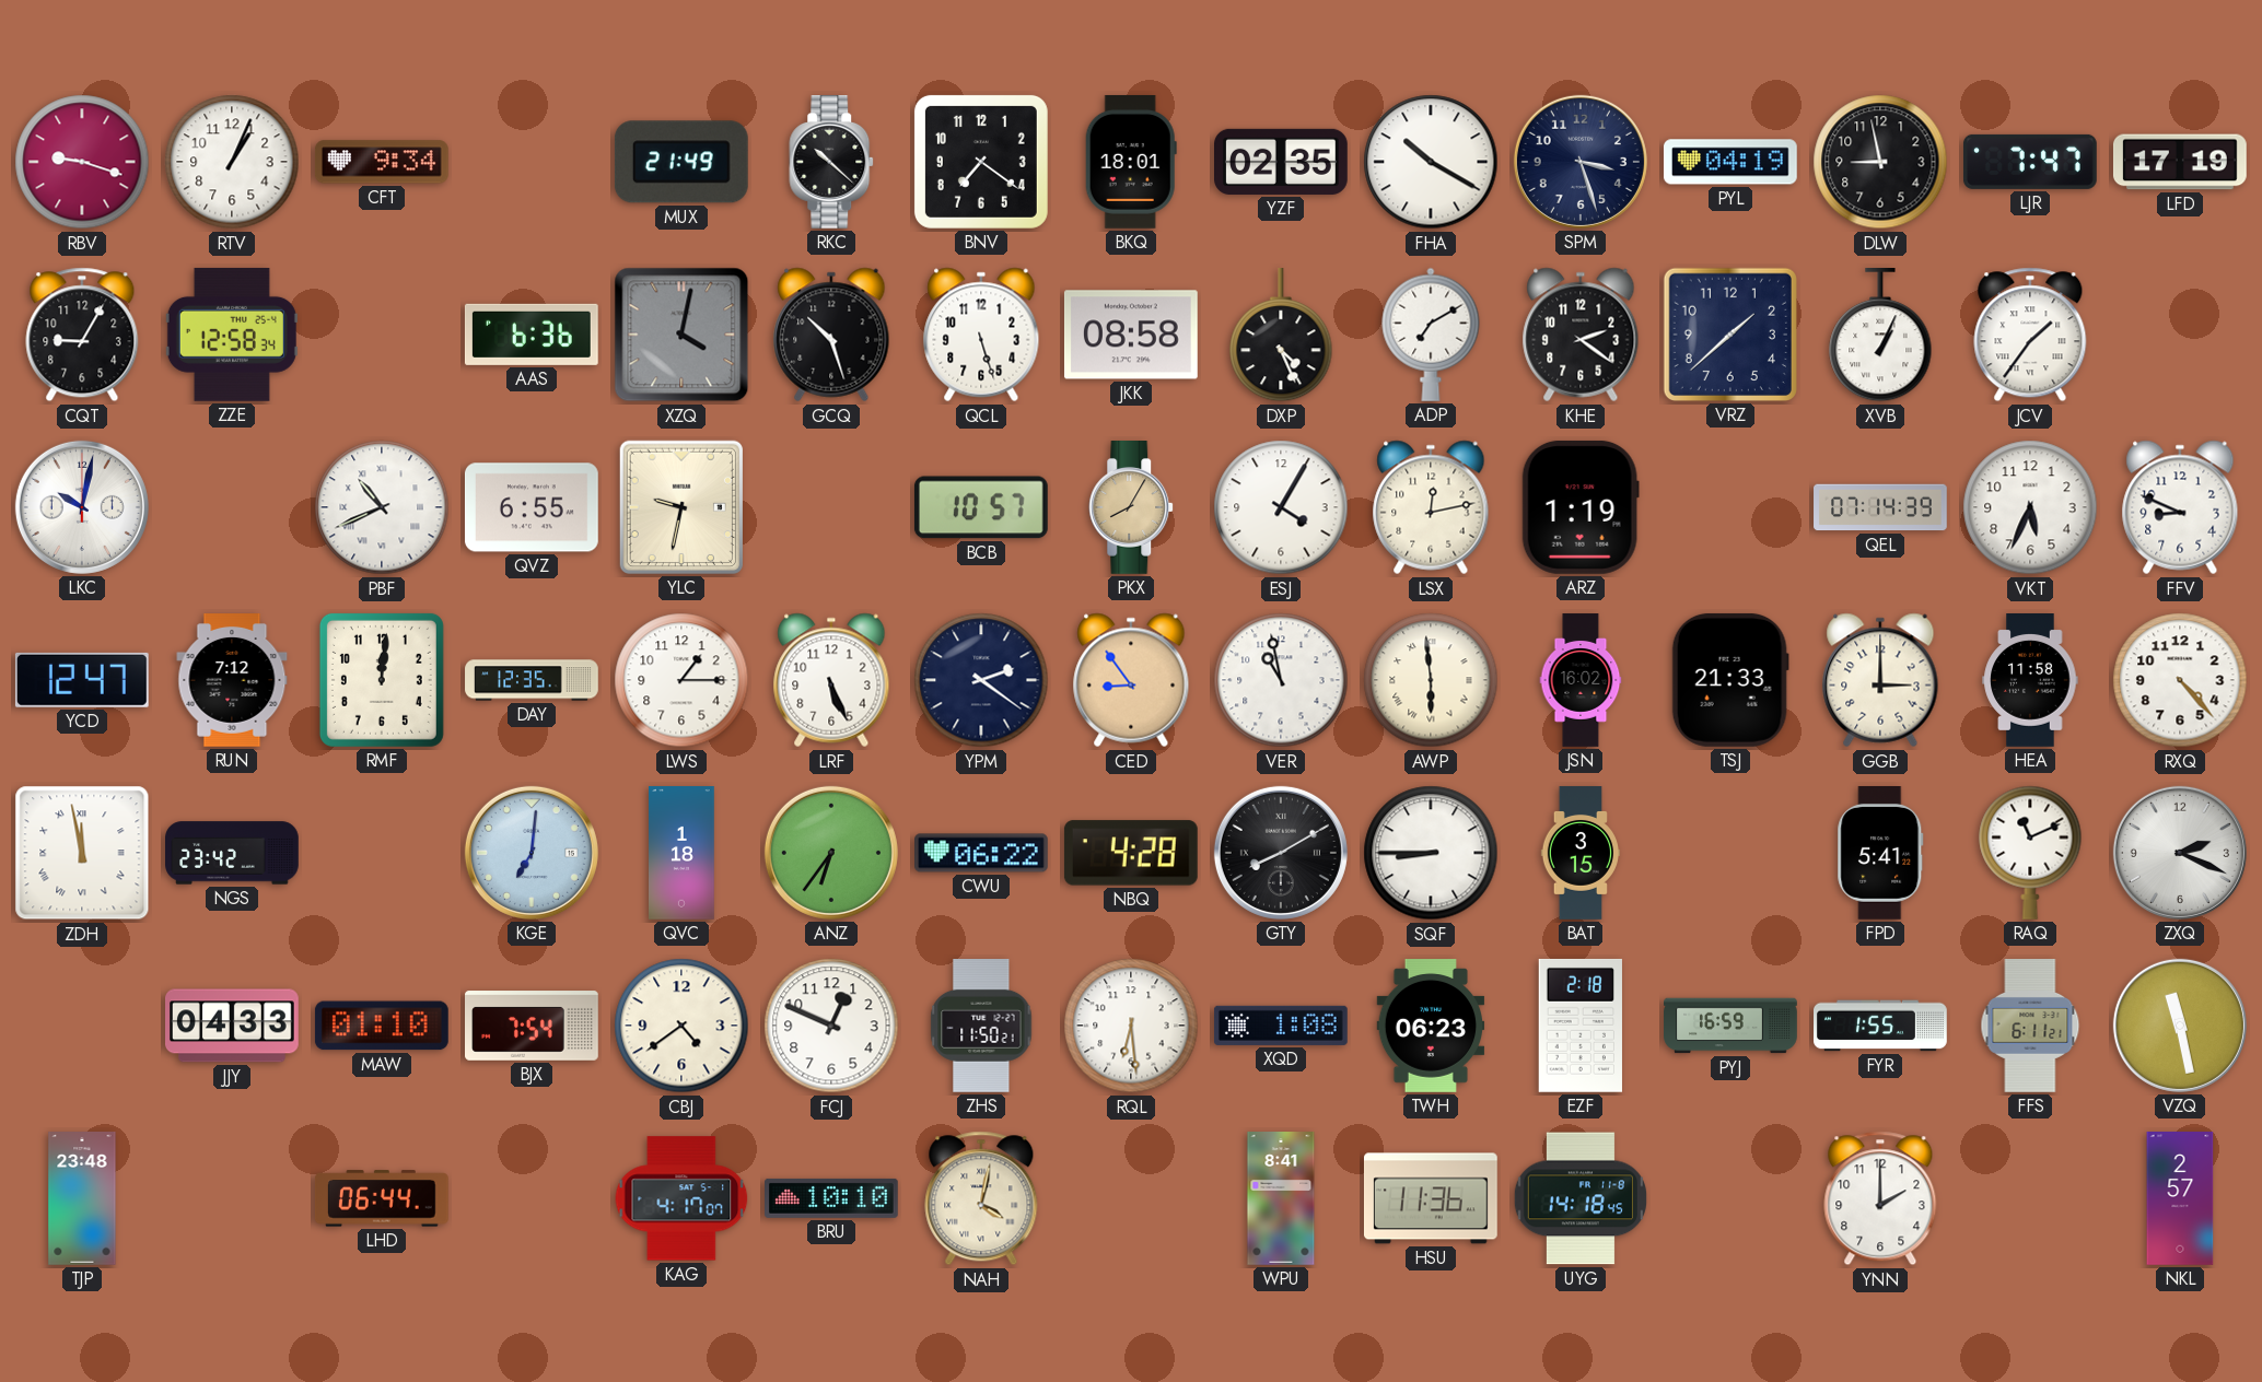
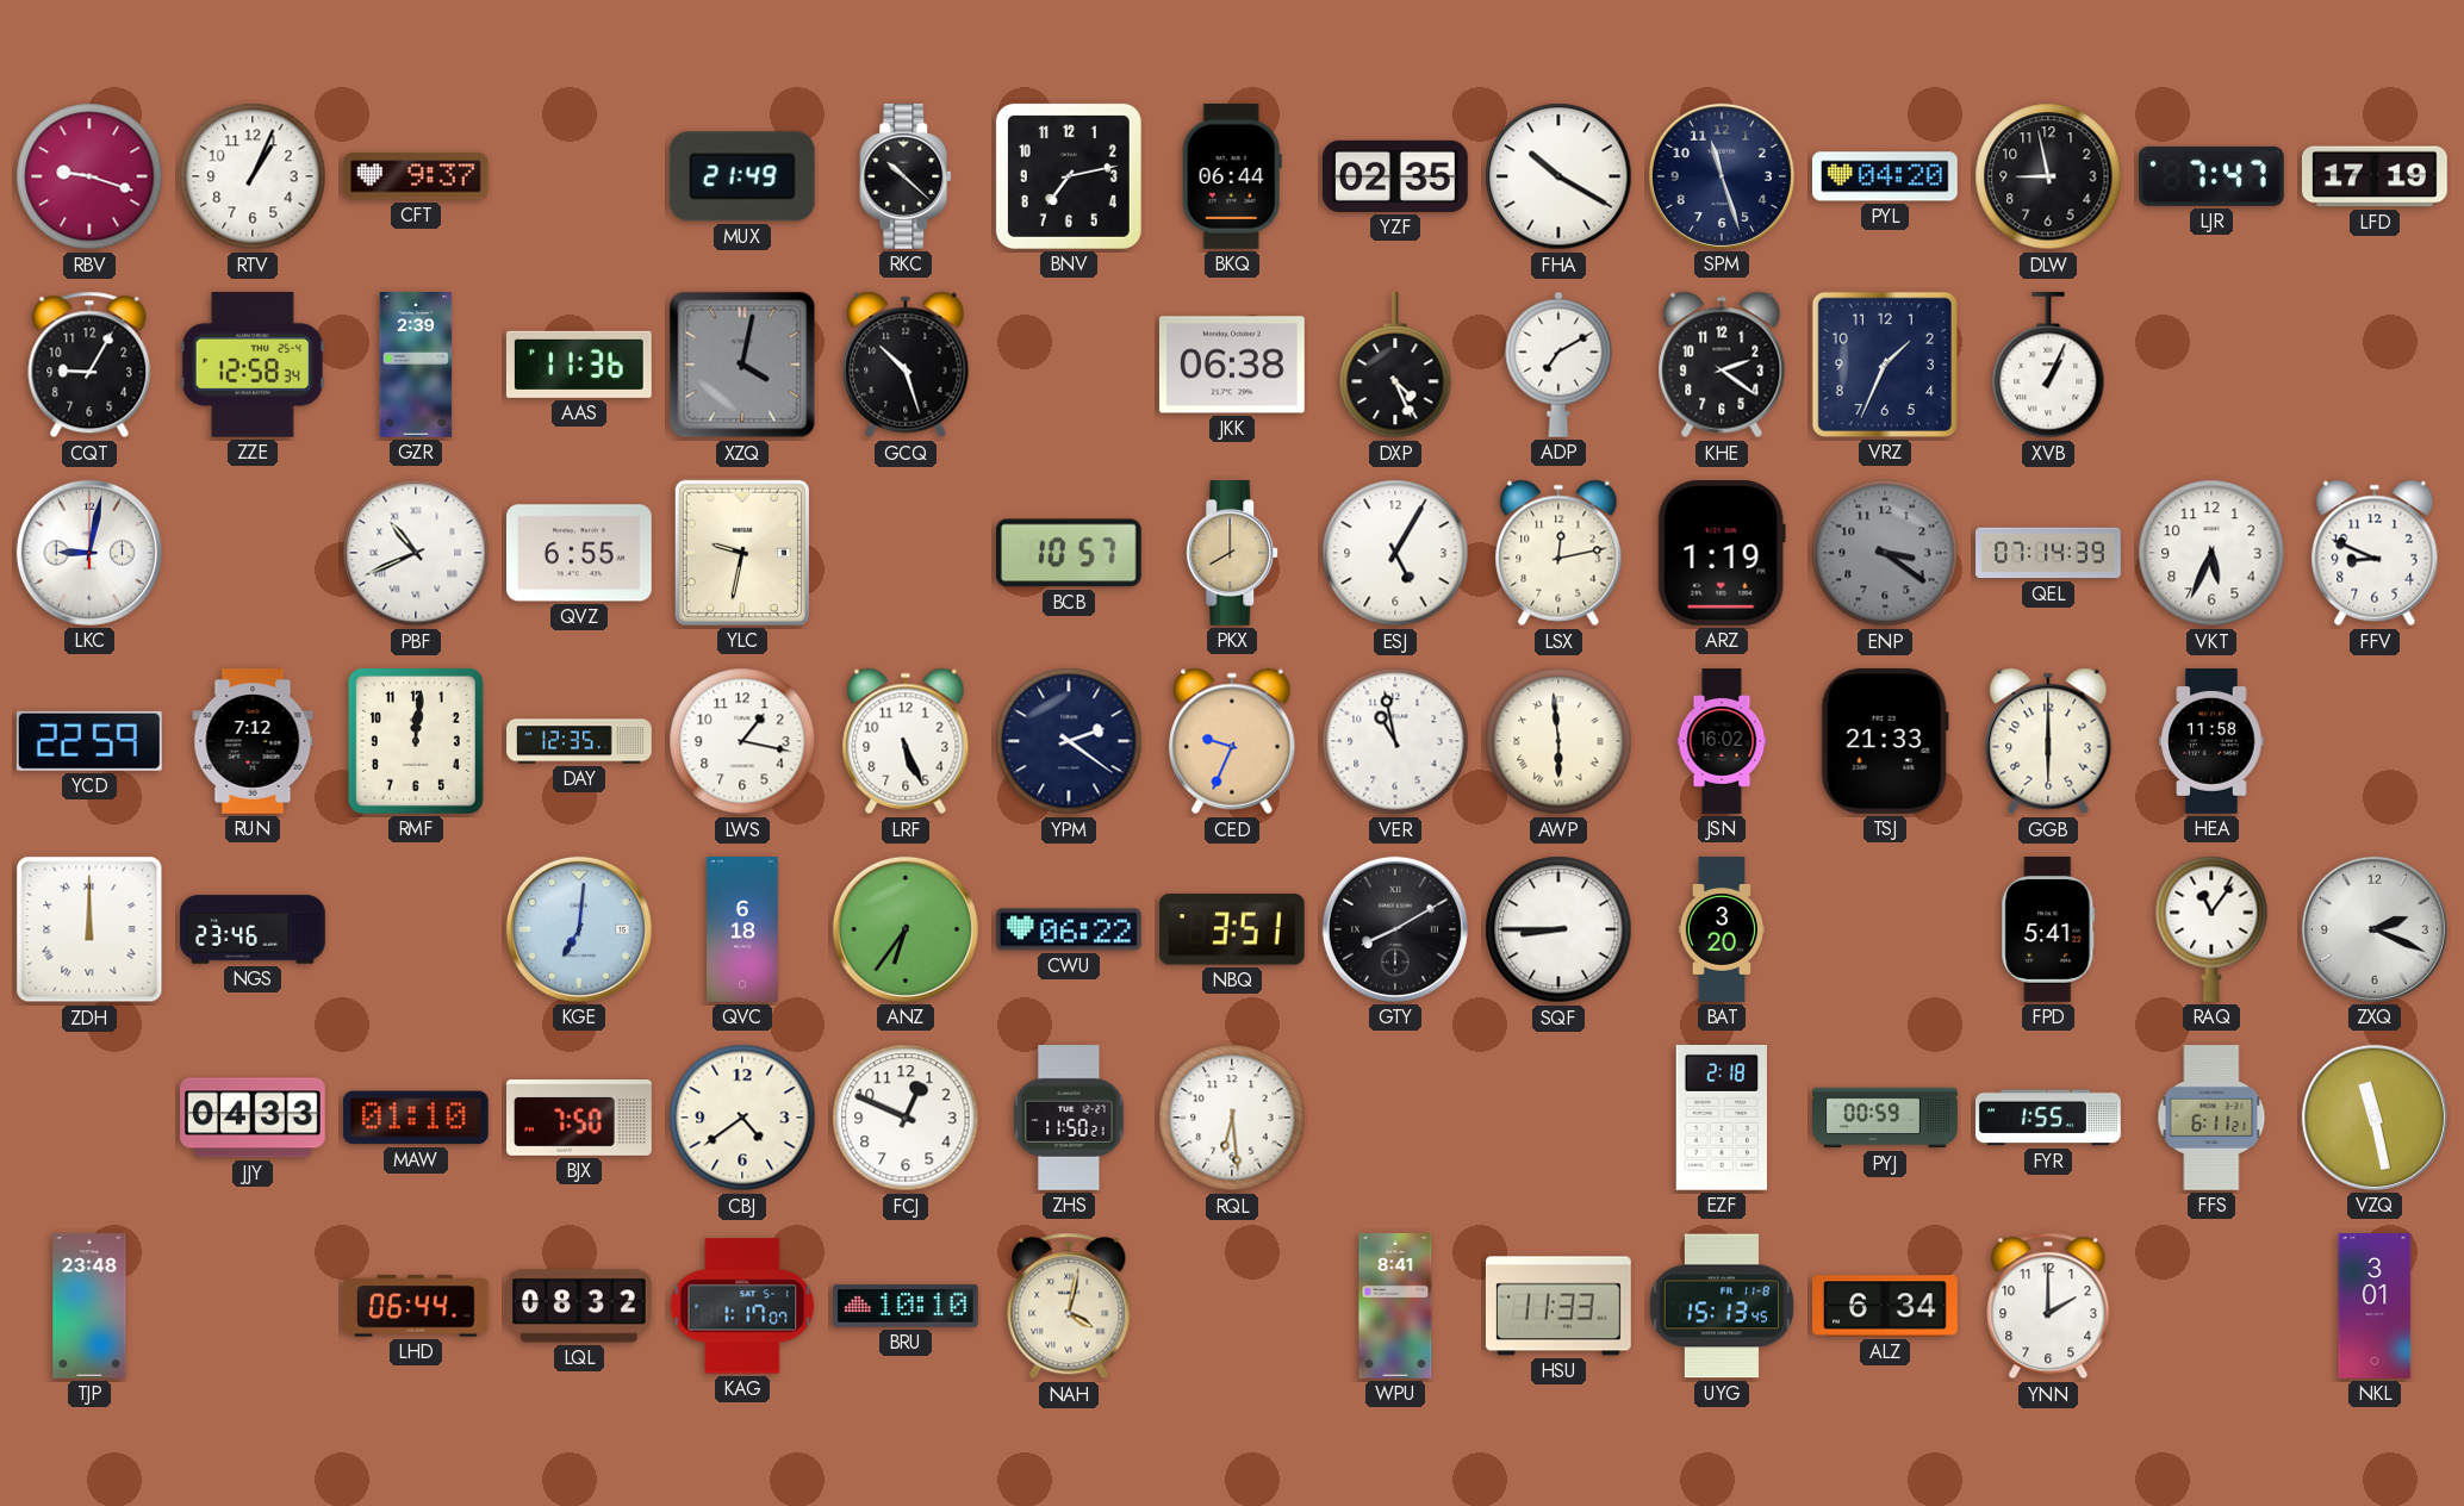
CFT: 9:34 -> 9:37 (416, 176)
BNV: 7:21 -> 7:13 (1069, 176)
BKQ: 18:01 -> 06:44 (1232, 176)
SPM: 3:27 -> 11:27 (1722, 176)
PYL: 04:19 -> 04:20 (1885, 176)
GZR: none -> 2:39 (416, 366)
AAS: 6:36 -> 11:36 (579, 365)
QCL: 5:27 -> none (981, 335)
JKK: 08:58 -> 06:38 (1232, 365)
VRZ: 1:38 -> 1:34 (1885, 365)
JCV: 1:36 -> none (2030, 335)
LKC: 10:02 -> 9:02 (89, 553)
PKX: 8:05 -> 8:00 (1233, 554)
ESJ: 4:05 -> 5:05 (1395, 553)
ENP: none -> 3:21 (1885, 553)
YCD: 12:47 -> 22:59 (89, 741)
LWS: 1:15 -> 1:17 (742, 741)
CED: 8:54 -> 9:34 (1232, 741)
GGB: 3:00 -> 6:00 (2048, 741)
RXQ: 4:23 -> none (2180, 680)
ZDH: 11:58 -> 12:00 (89, 929)
NGS: 23:42 -> 23:46 (253, 929)
QVC: 1:18 -> 6:18 (743, 931)
NBQ: 4:28 -> 3:51 (1232, 929)
BAT: 3:15 -> 3:20 (1721, 929)
RAQ: 11:11 -> 11:06 (2211, 929)
BJX: 7:54 -> 7:50 (580, 1118)
XQD: 1:08 -> none (1281, 1026)
TWH: 06:23 -> none (1431, 1027)
PYJ: 16:59 -> 00:59 (1885, 1118)
LQL: none -> 08:32 (580, 1306)
KAG: 4:17 -> 1:17 (742, 1306)
HSU: 11:36 -> 11:33 (1558, 1306)
UYG: 14:18 -> 15:13 (1722, 1306)
ALZ: none -> 6:34 (1886, 1306)
NKL: 2:57 -> 3:01 (2375, 1307)
